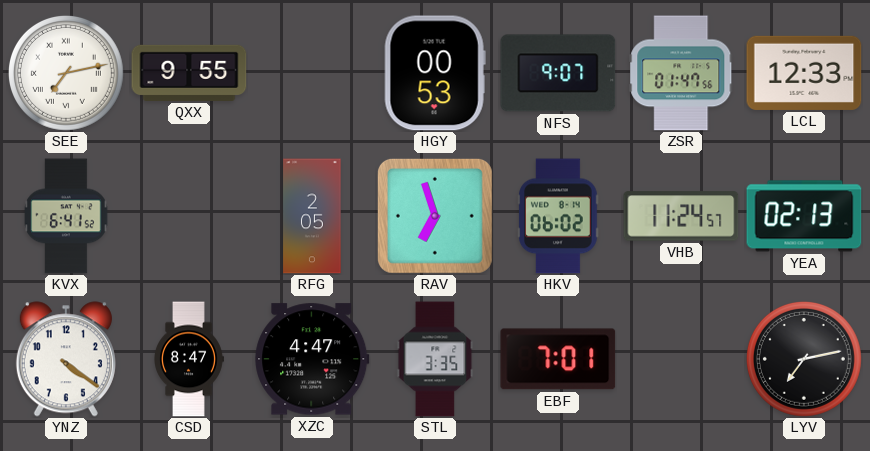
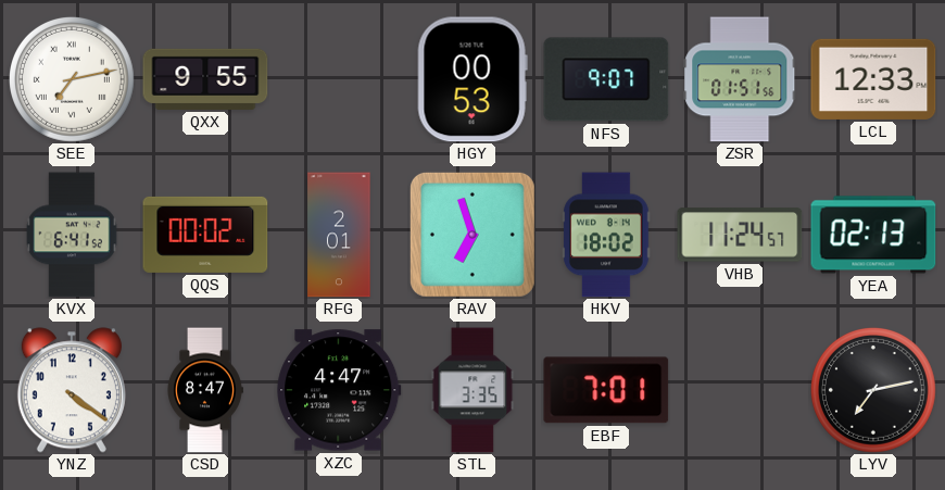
ZSR: 01:47 -> 01:51 (740, 79)
QQS: none -> 00:02 (205, 235)
RFG: 2:05 -> 2:01 (339, 235)
HKV: 06:02 -> 18:02 (606, 235)
